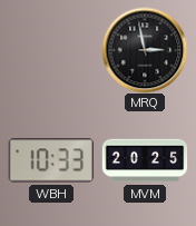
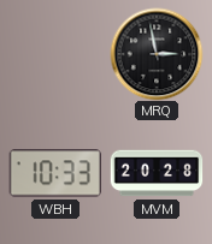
MVM: 20:25 -> 20:28 (157, 173)
